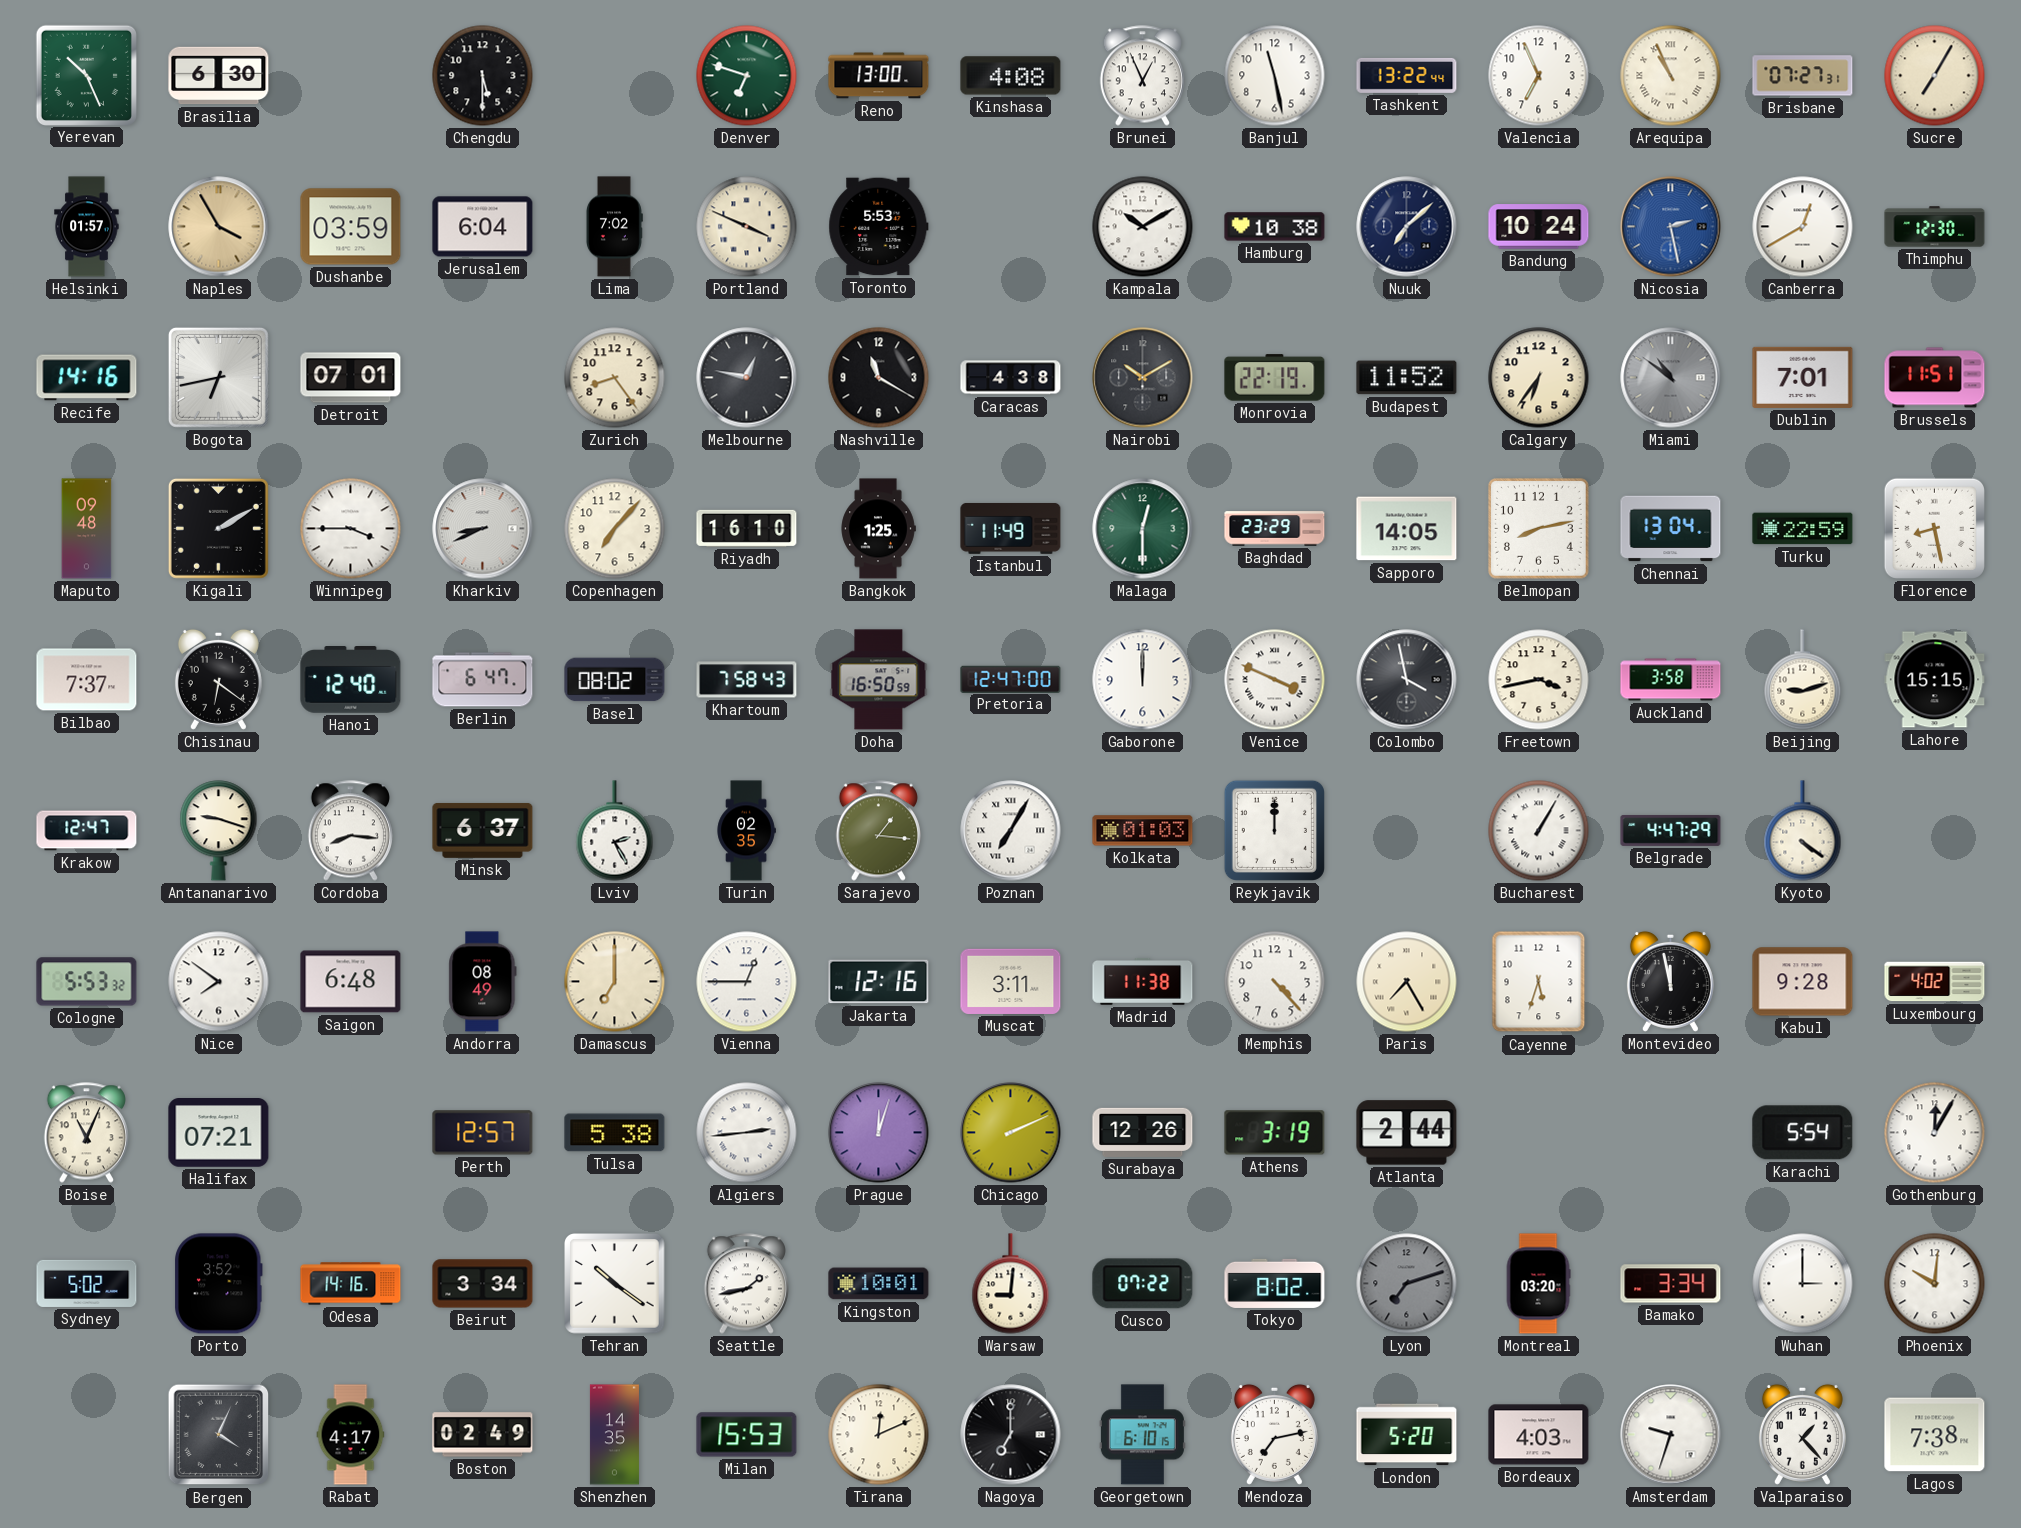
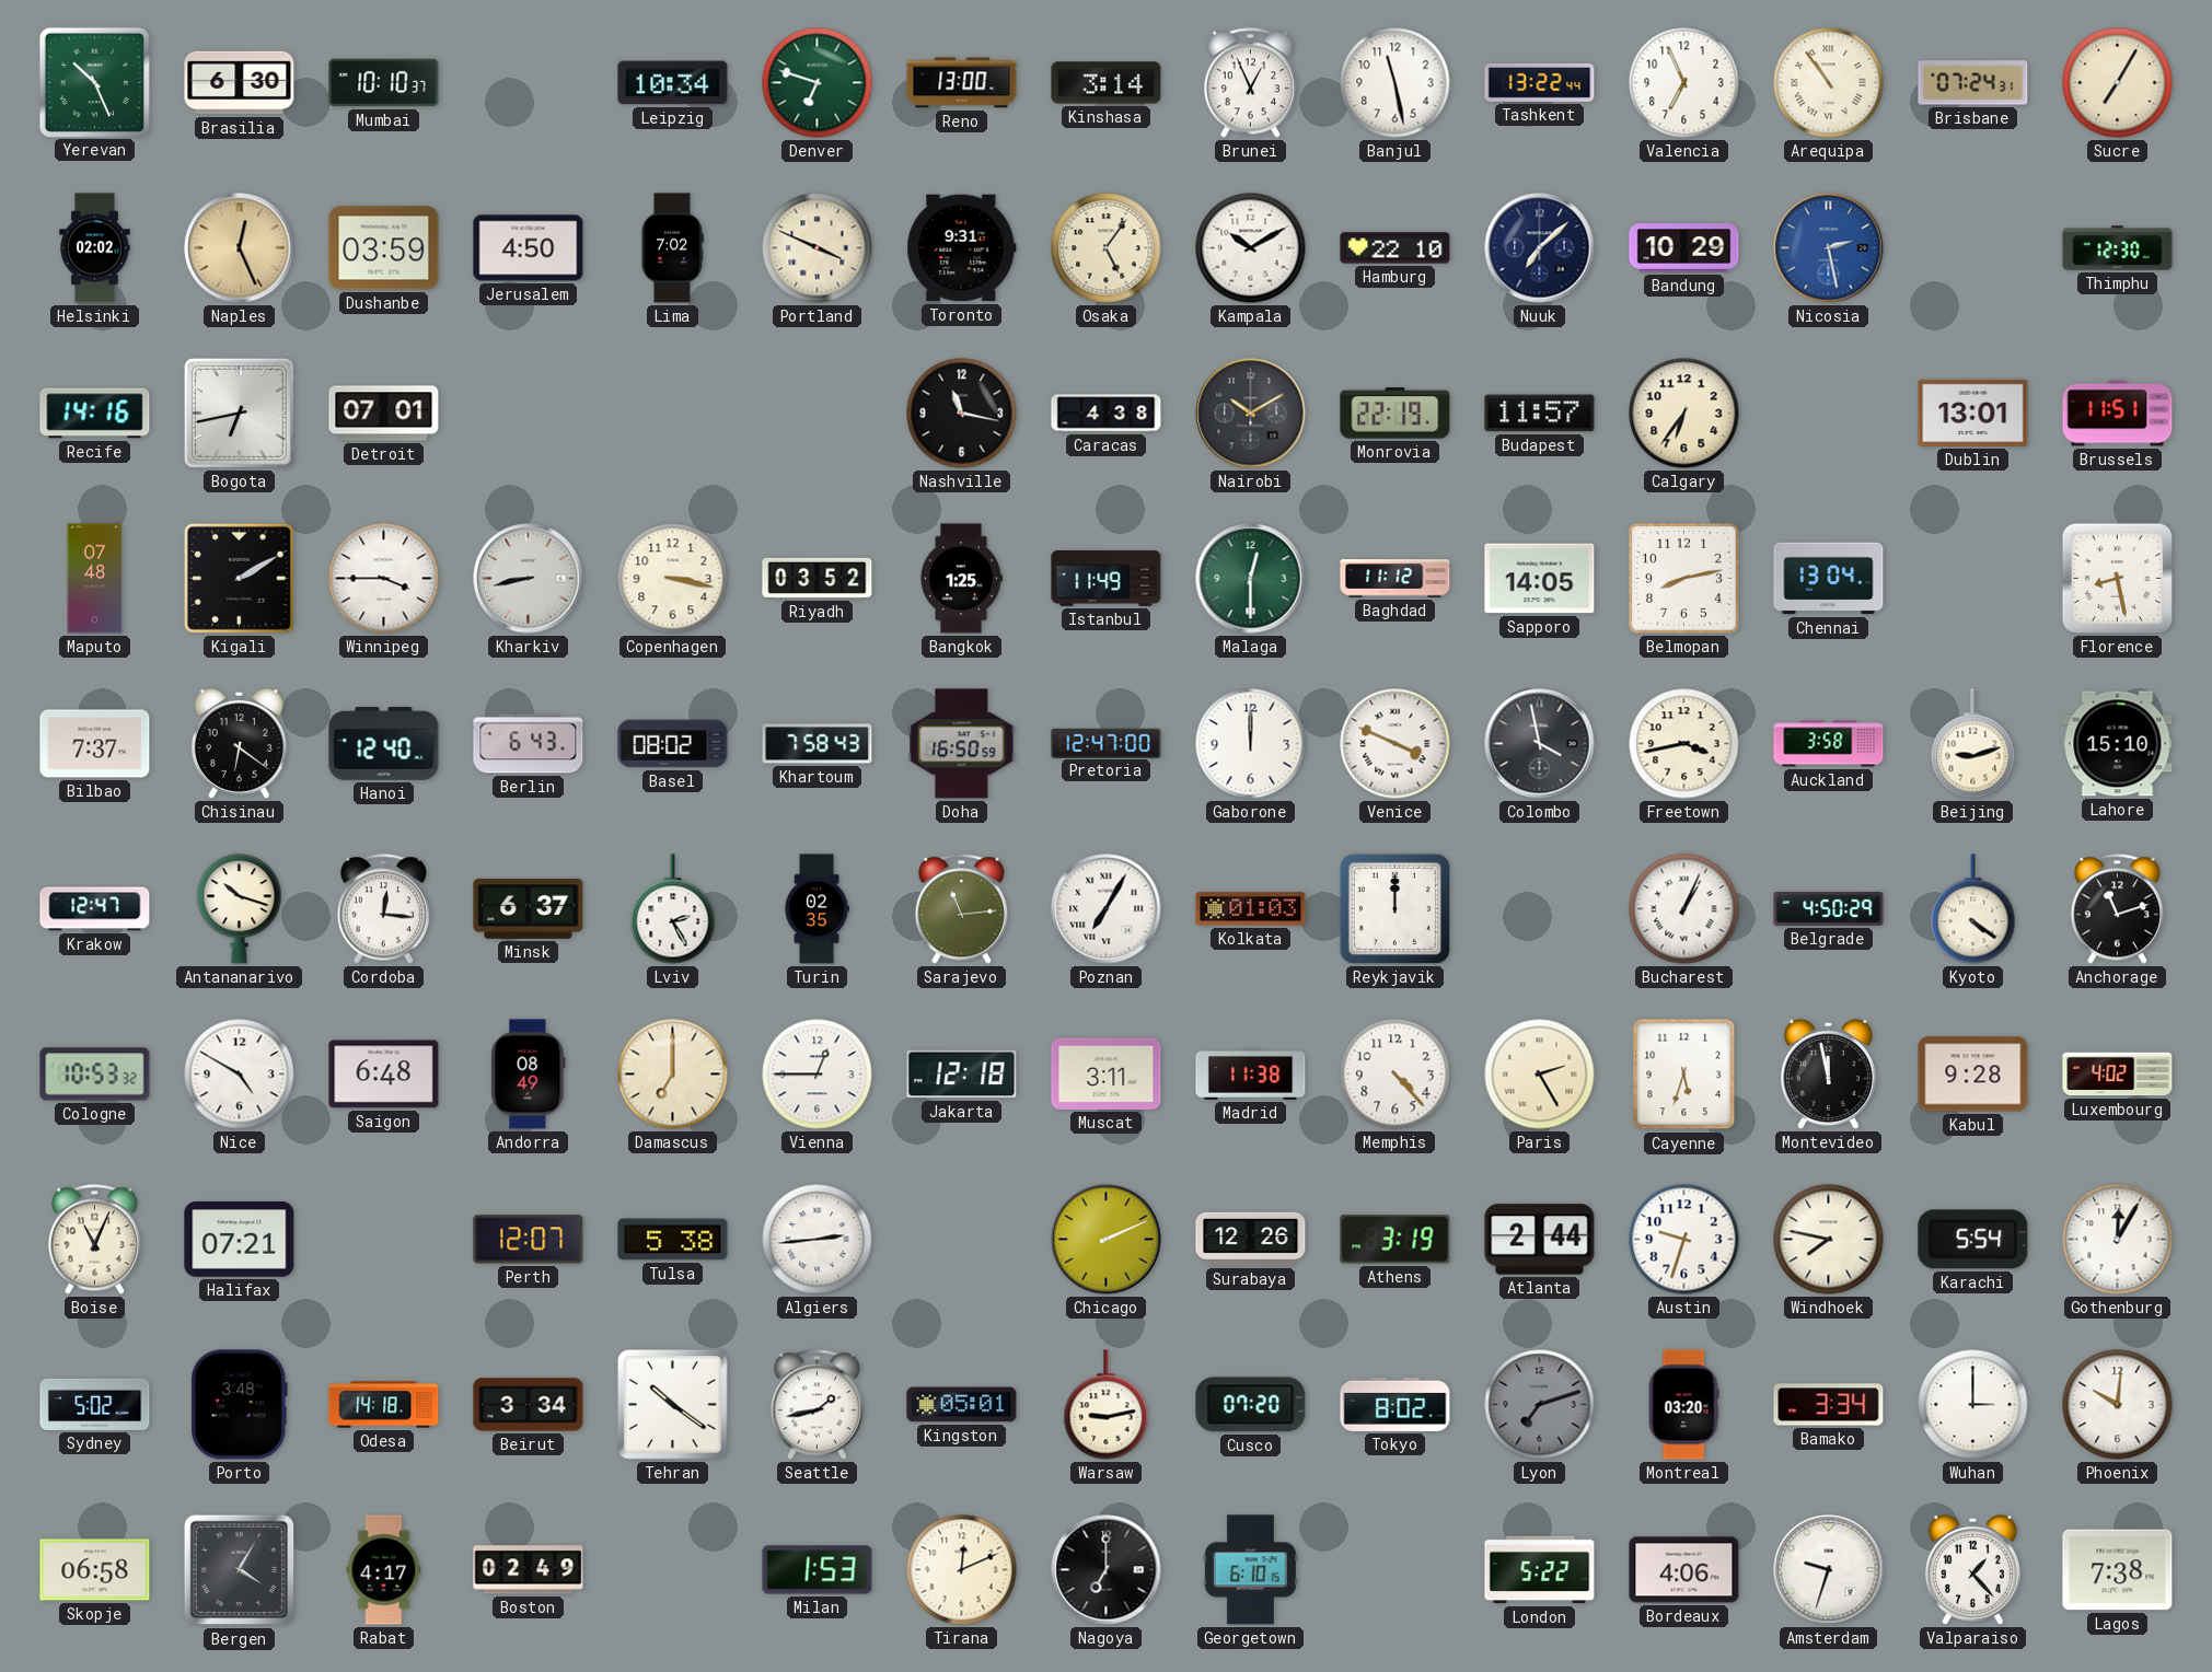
Mumbai: none -> 10:10 (384, 83)
Chengdu: 5:30 -> none (483, 76)
Leipzig: none -> 10:34 (673, 83)
Kinshasa: 4:08 -> 3:14 (1107, 83)
Arequipa: 10:56 -> 10:54 (1829, 83)
Brisbane: 07:27 -> 07:24 (1973, 83)
Helsinki: 01:57 -> 02:02 (95, 248)
Naples: 3:55 -> 12:26 (240, 248)
Jerusalem: 6:04 -> 4:50 (529, 248)
Toronto: 5:53 -> 9:31 (962, 248)
Osaka: none -> 5:06 (1107, 248)
Hamburg: 10:38 -> 22:10 (1395, 248)
Bandung: 10:24 -> 10:29 (1684, 248)
Canberra: 12:40 -> none (1803, 227)
Zurich: 8:24 -> none (615, 378)
Melbourne: 12:47 -> none (747, 378)
Nashville: 11:20 -> 11:17 (962, 414)
Budapest: 11:52 -> 11:57 (1540, 414)
Miami: 10:51 -> none (1671, 378)
Dublin: 7:01 -> 13:01 (1973, 413)
Maputo: 09:48 -> 07:48 (95, 579)
Kharkiv: 8:41 -> 8:43 (529, 579)
Copenhagen: 7:07 -> 3:17 (673, 579)
Riyadh: 16:10 -> 03:52 (818, 578)
Baghdad: 23:29 -> 11:12 (1395, 579)
Turku: 22:59 -> none (1803, 529)
Berlin: 6:47 -> 6:43 (529, 744)
Lahore: 15:15 -> 15:10 (2118, 744)
Antananarivo: 9:18 -> 10:18 (240, 909)
Cordoba: 8:16 -> 12:16 (383, 909)
Sarajevo: 1:16 -> 11:14 (961, 909)
Bucharest: 1:05 -> 1:04 (1684, 909)
Belgrade: 4:47 -> 4:50 (1829, 908)
Anchorage: none -> 11:12 (2117, 909)
Cologne: 5:53 -> 10:53 (95, 1075)
Nice: 7:51 -> 4:50 (240, 1075)
Jakarta: 12:16 -> 12:18 (962, 1075)
Paris: 7:25 -> 2:25 (1540, 1075)
Perth: 12:57 -> 12:07 (529, 1240)
Prague: 12:03 -> none (879, 1133)
Austin: none -> 9:33 (1684, 1240)
Windhoek: none -> 7:47 (1829, 1240)
Porto: 3:52 -> 3:48 (240, 1405)
Odesa: 14:16 -> 14:18 (384, 1405)
Kingston: 10:01 -> 05:01 (962, 1405)
Warsaw: 9:01 -> 9:13 (1107, 1405)
Cusco: 07:22 -> 07:20 (1251, 1405)
Skopje: none -> 06:58 (95, 1570)
Bergen: 4:04 -> 4:05 (240, 1570)
Shenzhen: 14:35 -> none (614, 1435)
Milan: 15:53 -> 1:53 (818, 1570)
Mendoza: 7:13 -> none (1274, 1434)
London: 5:20 -> 5:22 (1540, 1570)
Bordeaux: 4:03 -> 4:06 (1684, 1570)
